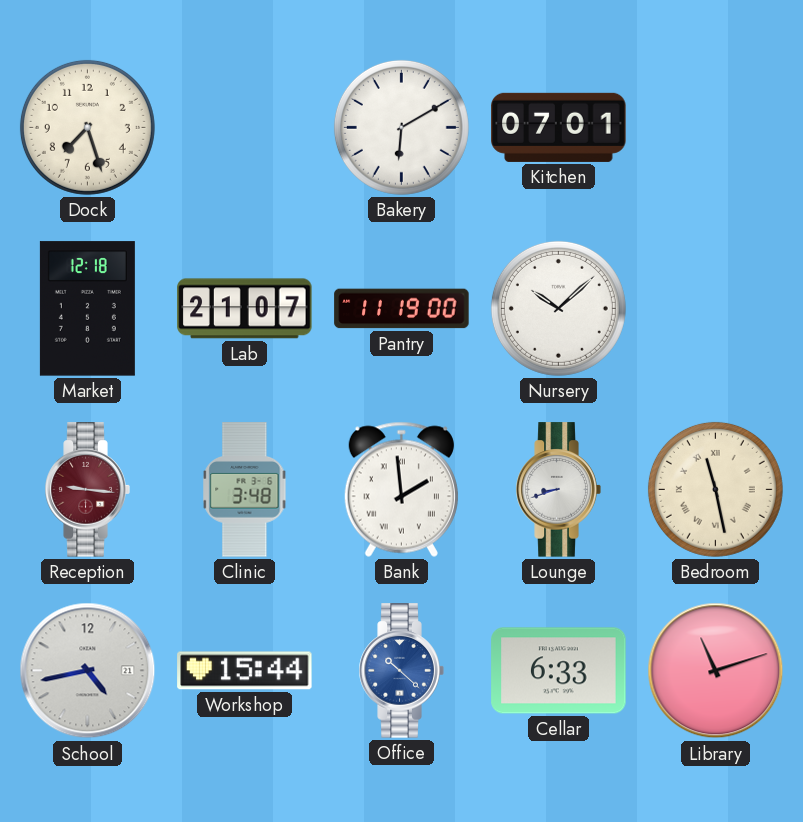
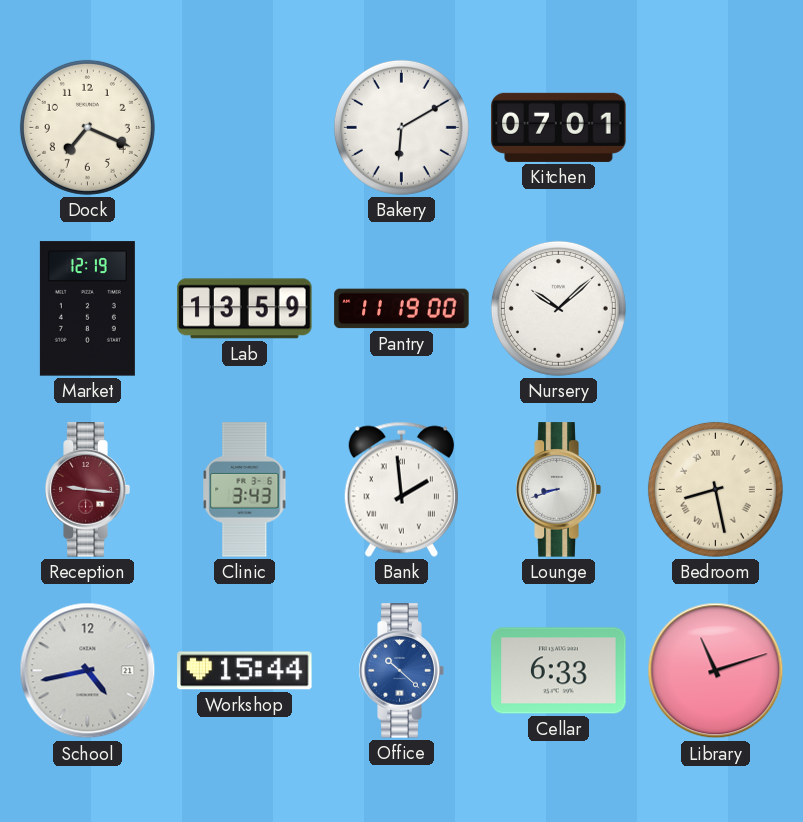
Dock: 7:27 -> 7:19 (87, 127)
Market: 12:18 -> 12:19 (87, 309)
Lab: 21:07 -> 13:59 (245, 309)
Clinic: 3:48 -> 3:43 (245, 490)
Bedroom: 11:28 -> 8:28 (715, 489)
